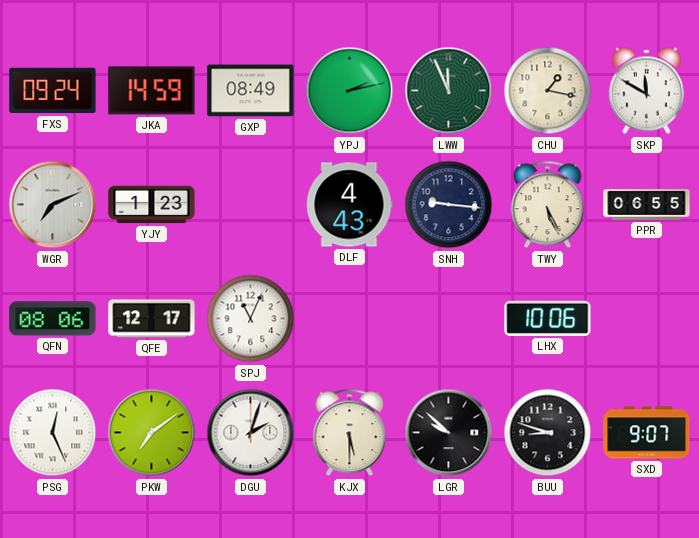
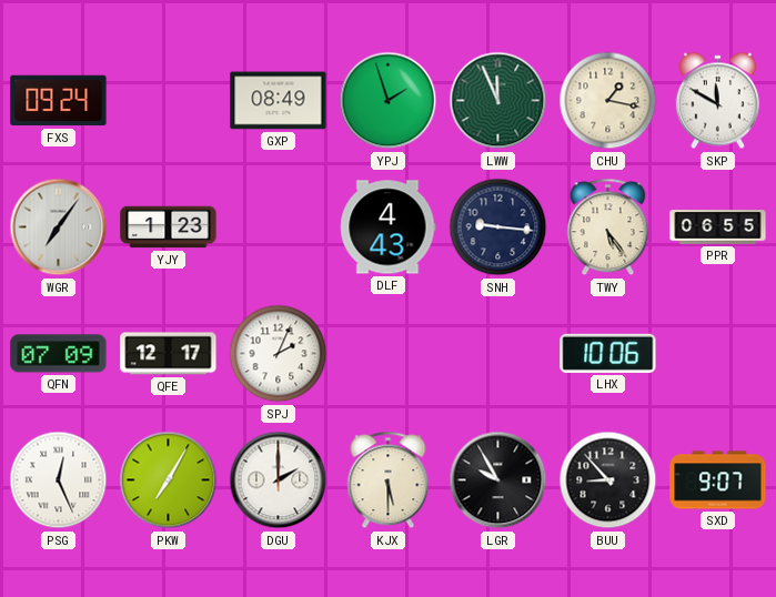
JKA: 14:59 -> none (152, 91)
YPJ: 2:13 -> 1:57 (389, 101)
WGR: 7:11 -> 7:06 (59, 227)
TWY: 5:26 -> 5:24 (608, 227)
QFN: 08:06 -> 07:09 (59, 354)
SPJ: 11:04 -> 2:04 (279, 354)
PKW: 7:09 -> 7:05 (169, 480)
DGU: 2:03 -> 2:00 (279, 480)
LGR: 9:52 -> 9:55 (498, 480)
BUU: 8:48 -> 8:53 (608, 480)
